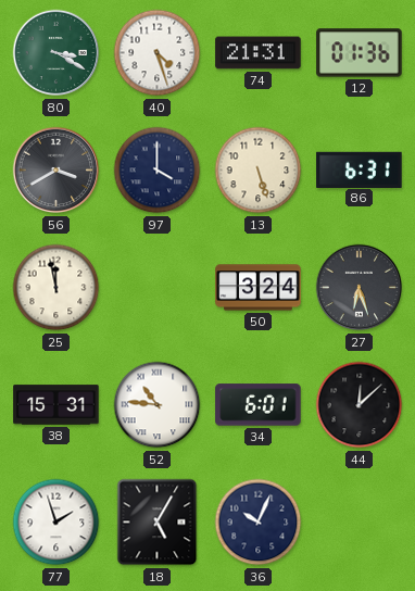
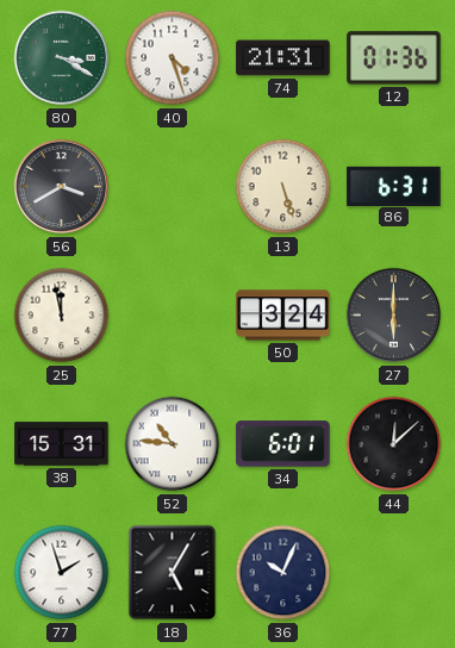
97: 4:00 -> none (158, 171)
27: 6:27 -> 6:00 (394, 316)
